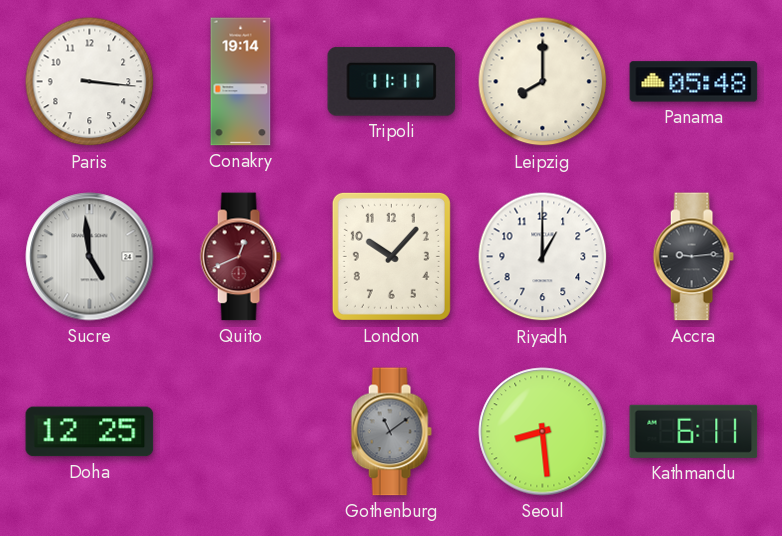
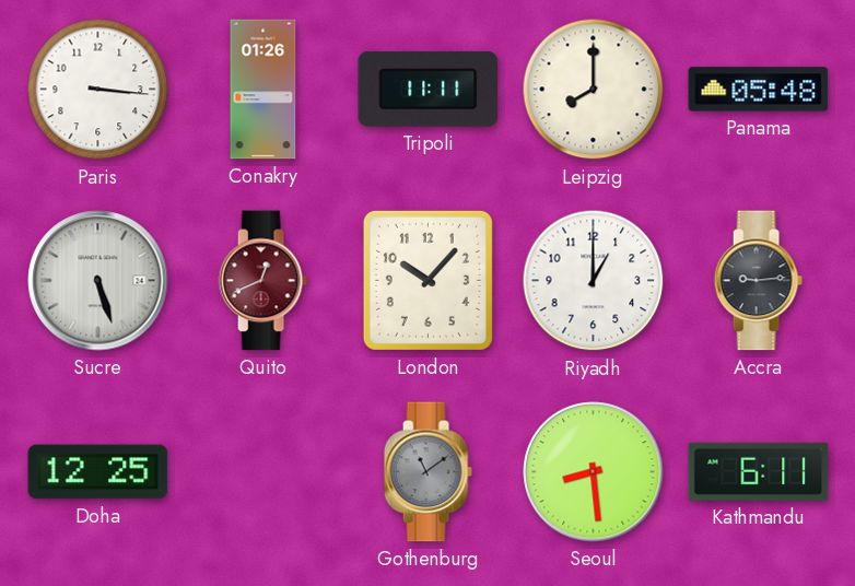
Conakry: 19:14 -> 01:26 (263, 90)
Sucre: 4:59 -> 5:27 (98, 281)
